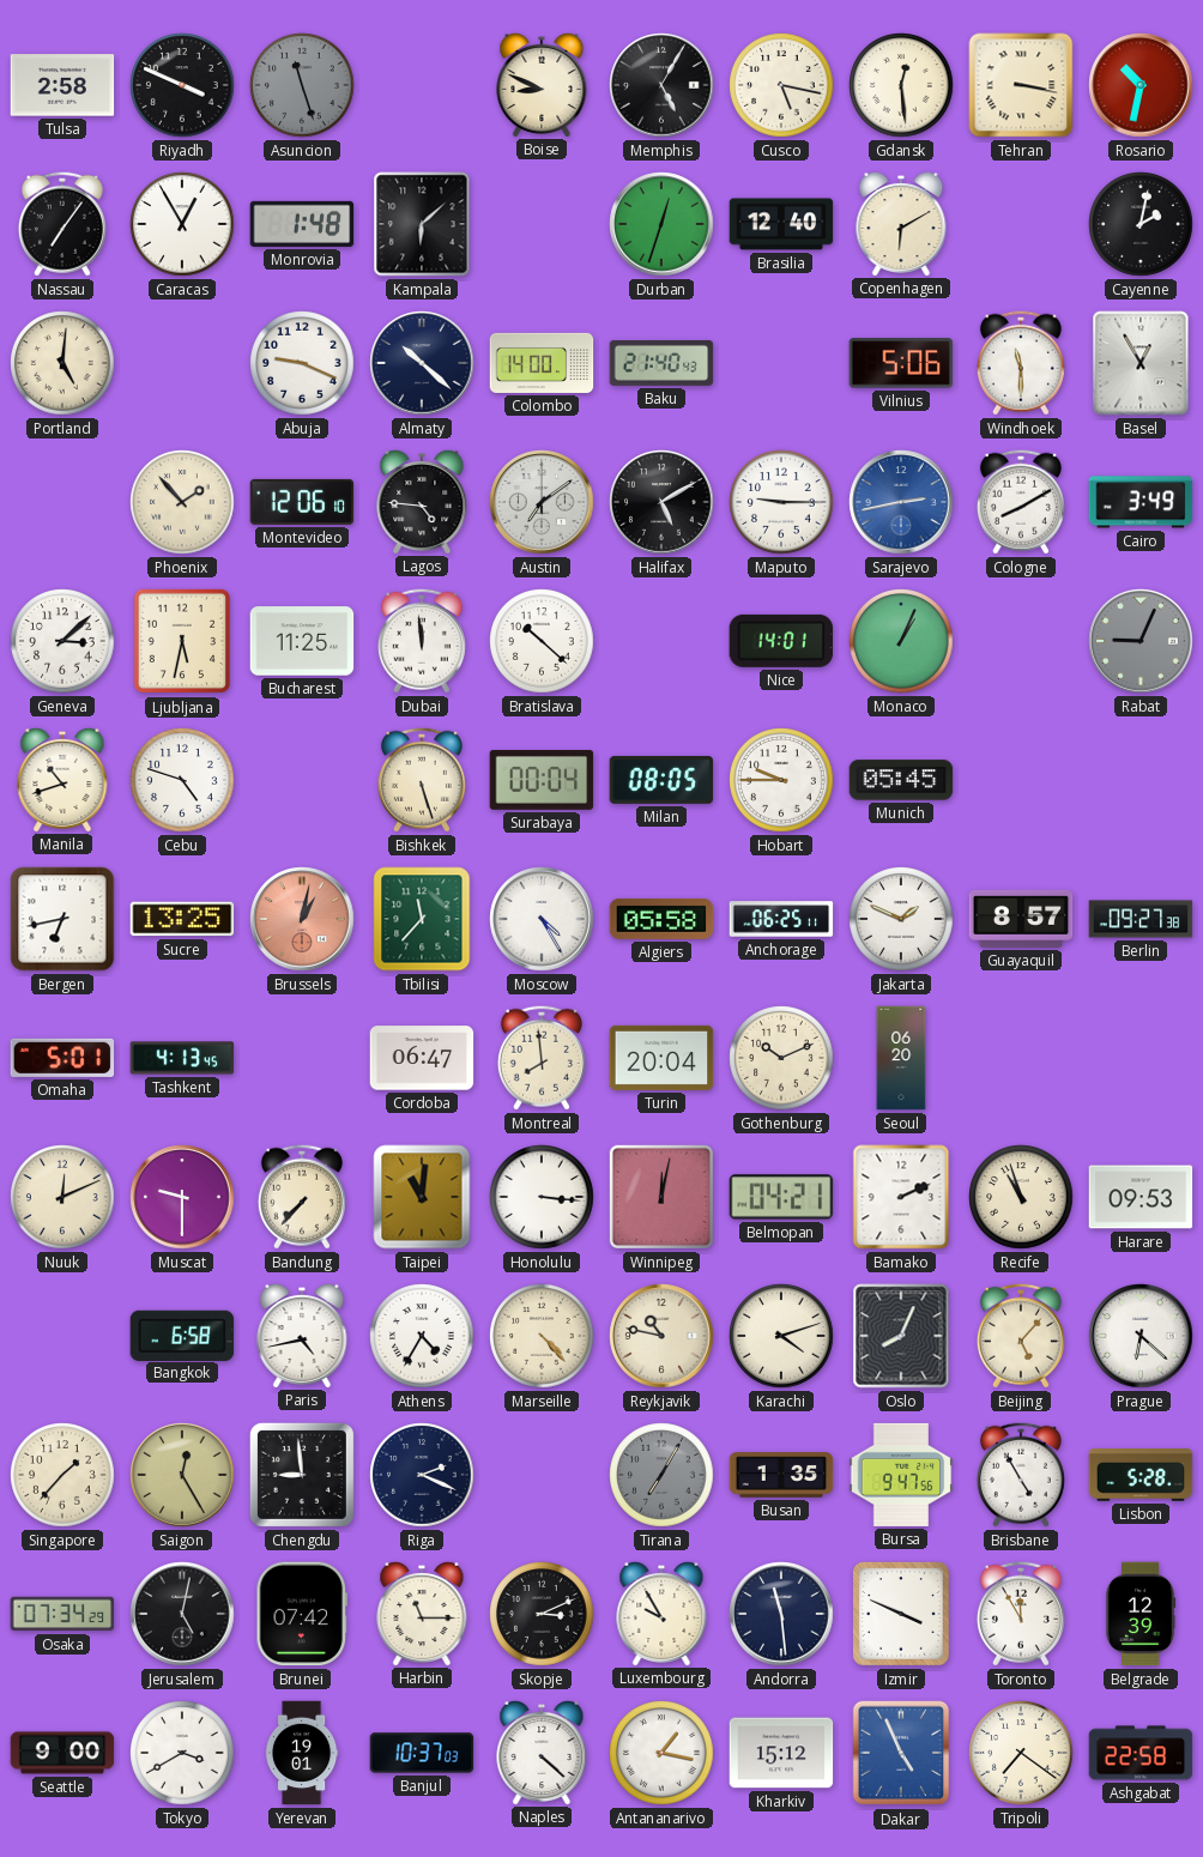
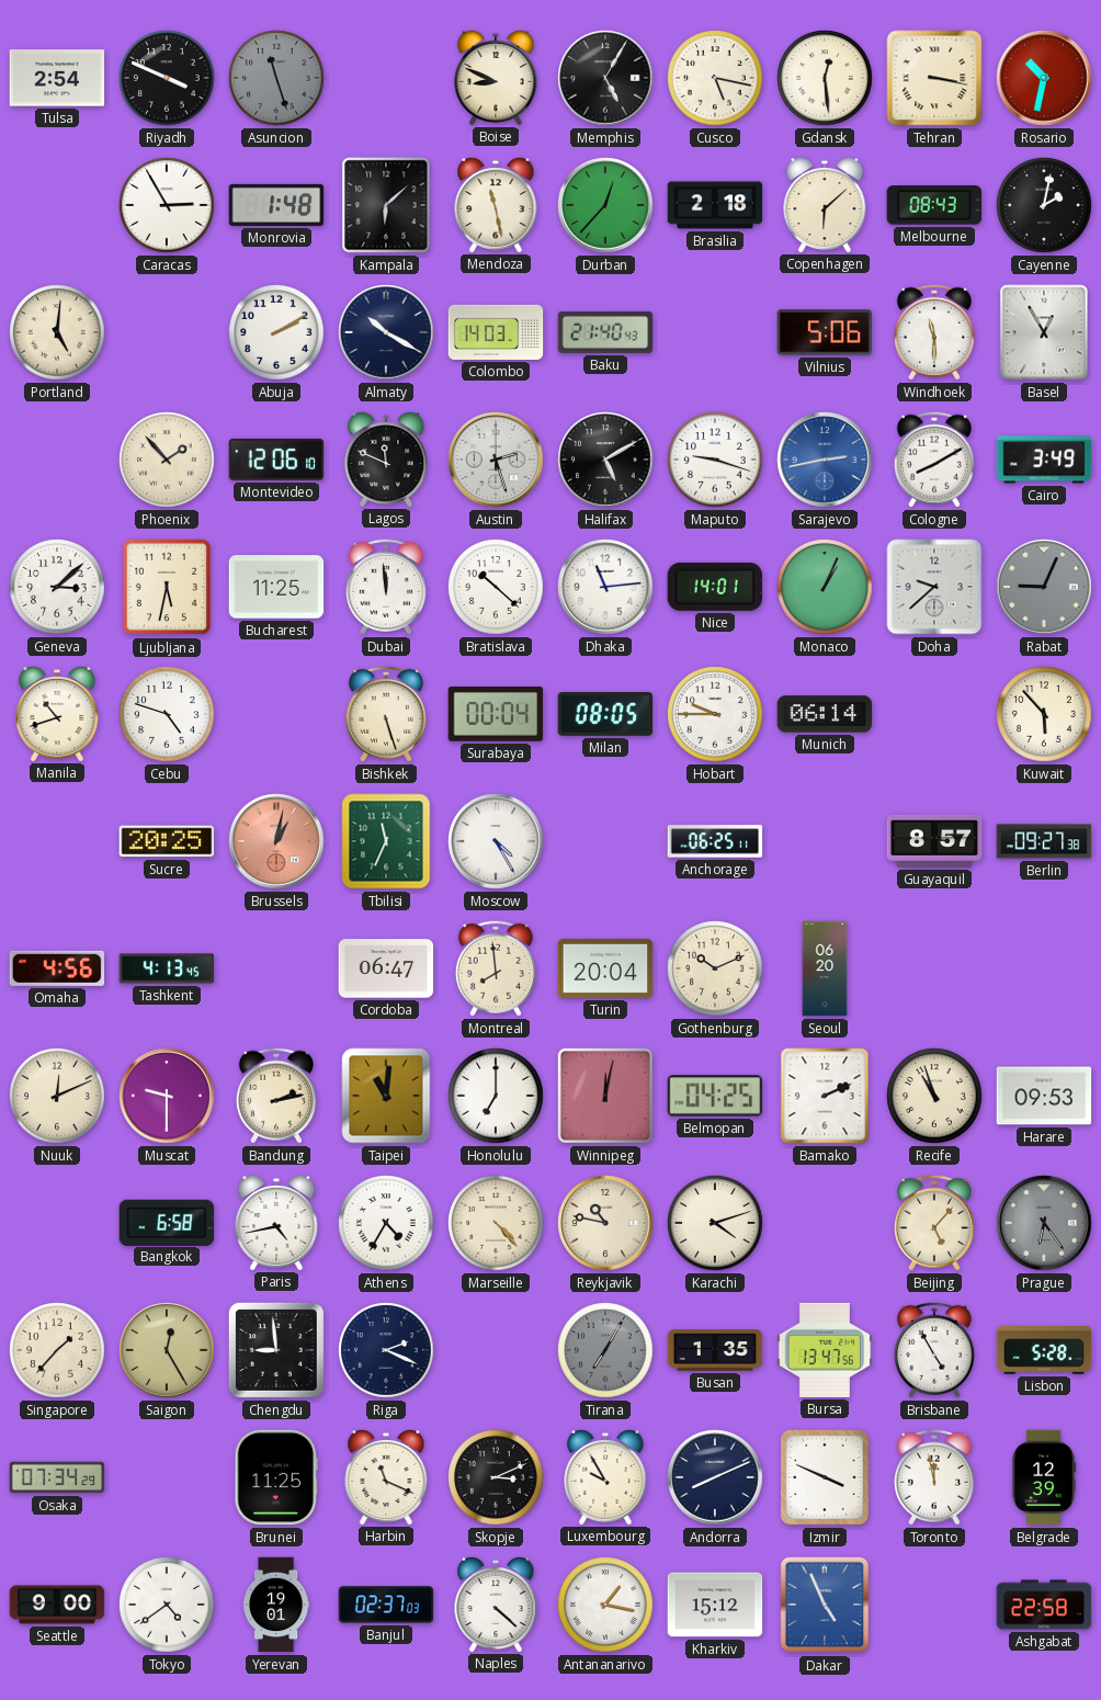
Tulsa: 2:58 -> 2:54 (57, 78)
Nassau: 7:06 -> none (62, 224)
Caracas: 12:55 -> 2:55 (167, 205)
Mendoza: none -> 11:28 (496, 204)
Durban: 12:33 -> 12:37 (605, 205)
Brasilia: 12:40 -> 2:18 (715, 205)
Copenhagen: 6:10 -> 6:08 (825, 204)
Melbourne: none -> 08:43 (934, 205)
Abuja: 9:19 -> 2:10 (276, 332)
Almaty: 10:22 -> 10:20 (386, 332)
Colombo: 14:00 -> 14:03 (496, 332)
Lagos: 4:46 -> 11:49 (386, 458)
Austin: 7:09 -> 2:27 (496, 460)
Maputo: 9:15 -> 9:18 (715, 460)
Dhaka: none -> 11:14 (605, 587)
Doha: none -> 9:38 (934, 587)
Munich: 05:45 -> 06:14 (825, 714)
Kuwait: none -> 5:53 (1044, 714)
Bergen: 6:43 -> none (62, 919)
Sucre: 13:25 -> 20:25 (167, 841)
Tbilisi: 11:37 -> 11:34 (386, 841)
Algiers: 05:58 -> none (661, 919)
Jakarta: 1:49 -> none (901, 919)
Omaha: 5:01 -> 4:56 (57, 968)
Bandung: 7:37 -> 2:13 (276, 1096)
Honolulu: 3:16 -> 7:00 (496, 1096)
Belmopan: 04:21 -> 04:25 (715, 1096)
Oslo: 8:04 -> none (901, 1336)
Prague: 6:22 -> 6:24 (1044, 1223)
Prague dial: white -> grey (1044, 1223)
Bursa: 9:47 -> 13:47 (825, 1350)
Jerusalem: 5:02 -> none (182, 1614)
Brunei: 07:42 -> 11:25 (276, 1477)
Harbin: 11:15 -> 11:19 (386, 1476)
Andorra: 11:29 -> 8:11 (715, 1477)
Toronto: 11:55 -> 11:58 (934, 1477)
Tokyo: 3:40 -> 4:39 (167, 1605)
Banjul: 10:37 -> 02:37 (386, 1605)
Tripoli: 7:21 -> none (1021, 1753)
